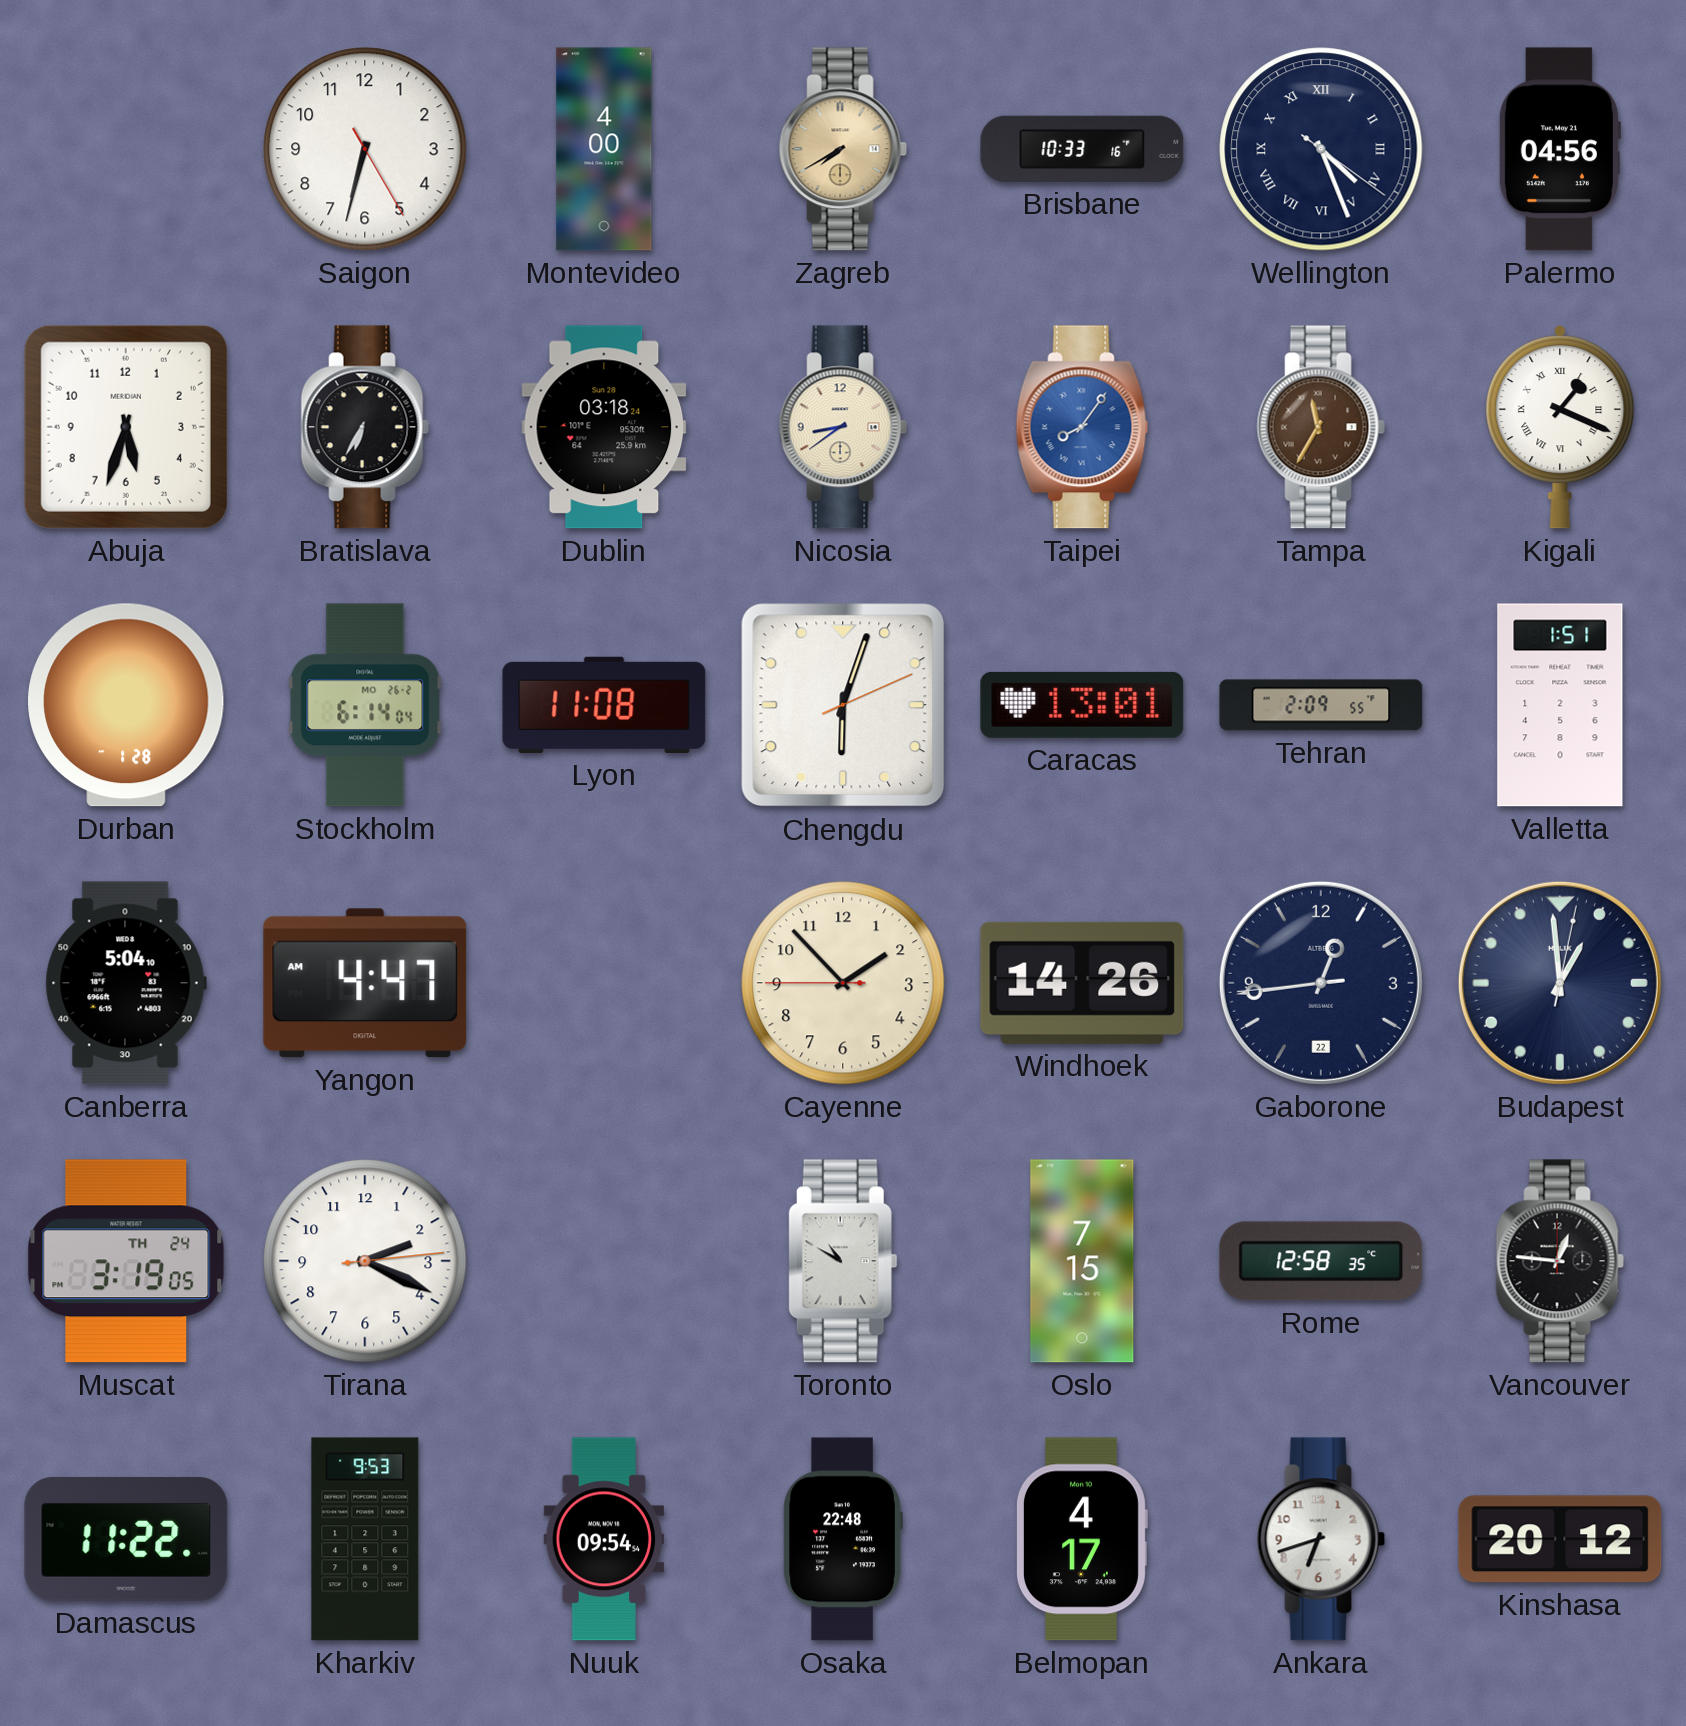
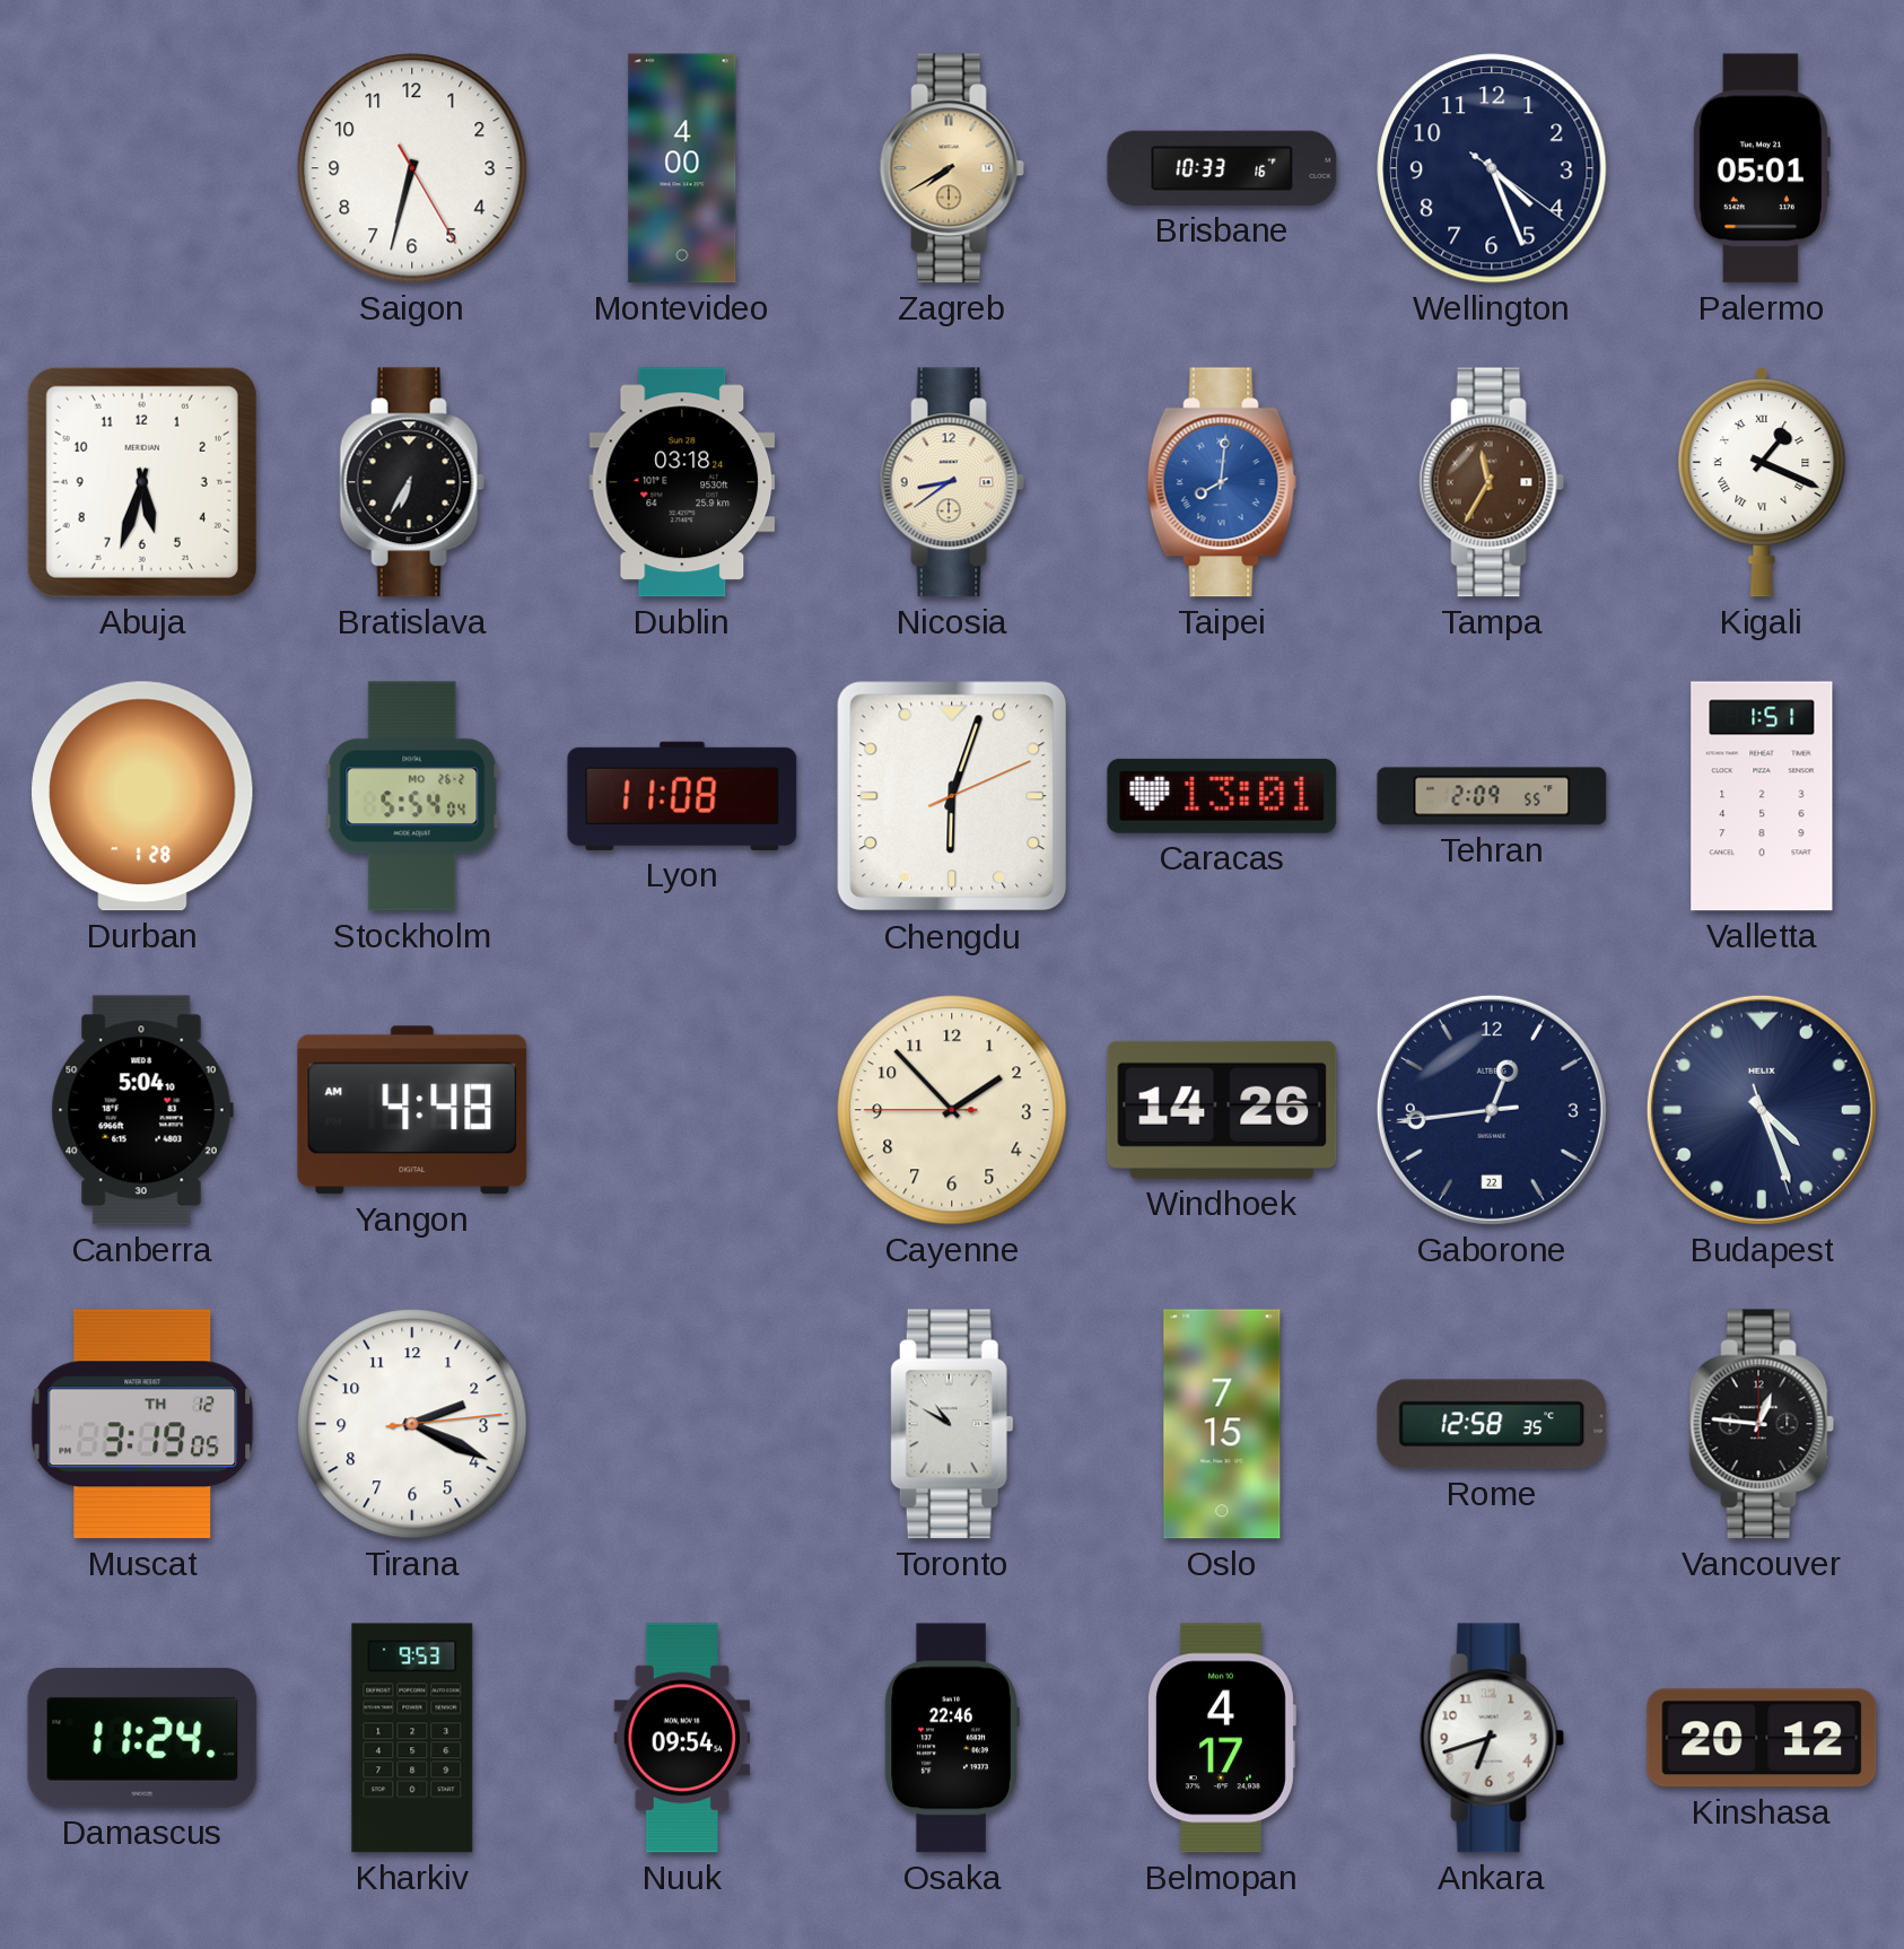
Wellington numerals: Roman -> Arabic (1492, 168)
Palermo: 04:56 -> 05:01 (1761, 168)
Taipei: 8:06 -> 8:01 (1222, 482)
Stockholm: 6:14 -> 5:54 (412, 796)
Yangon: 4:47 -> 4:48 (412, 1110)
Budapest: 12:59 -> 4:26 (1762, 1110)
Muscat date: TH 24 -> TH 12 (142, 1424)
Damascus: 11:22 -> 11:24 (142, 1738)
Osaka: 22:48 -> 22:46 (952, 1738)
